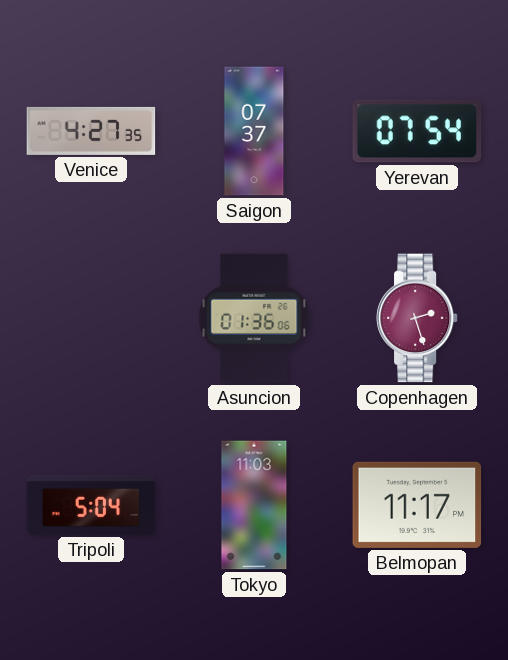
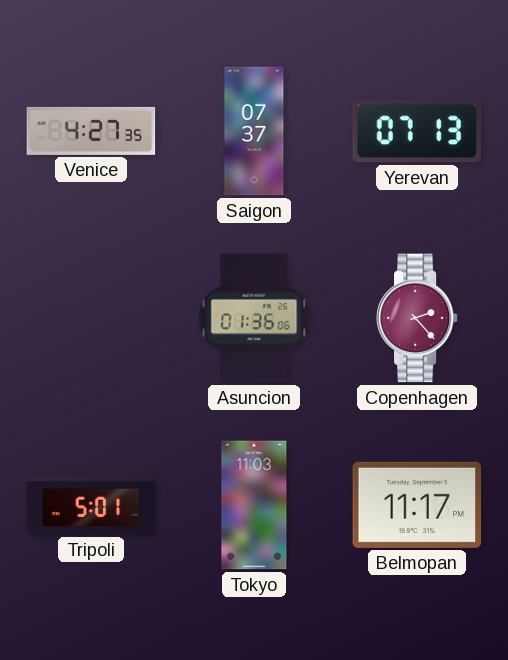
Yerevan: 07:54 -> 07:13 (417, 131)
Copenhagen: 2:27 -> 2:23 (417, 318)
Tripoli: 5:04 -> 5:01 (91, 505)
